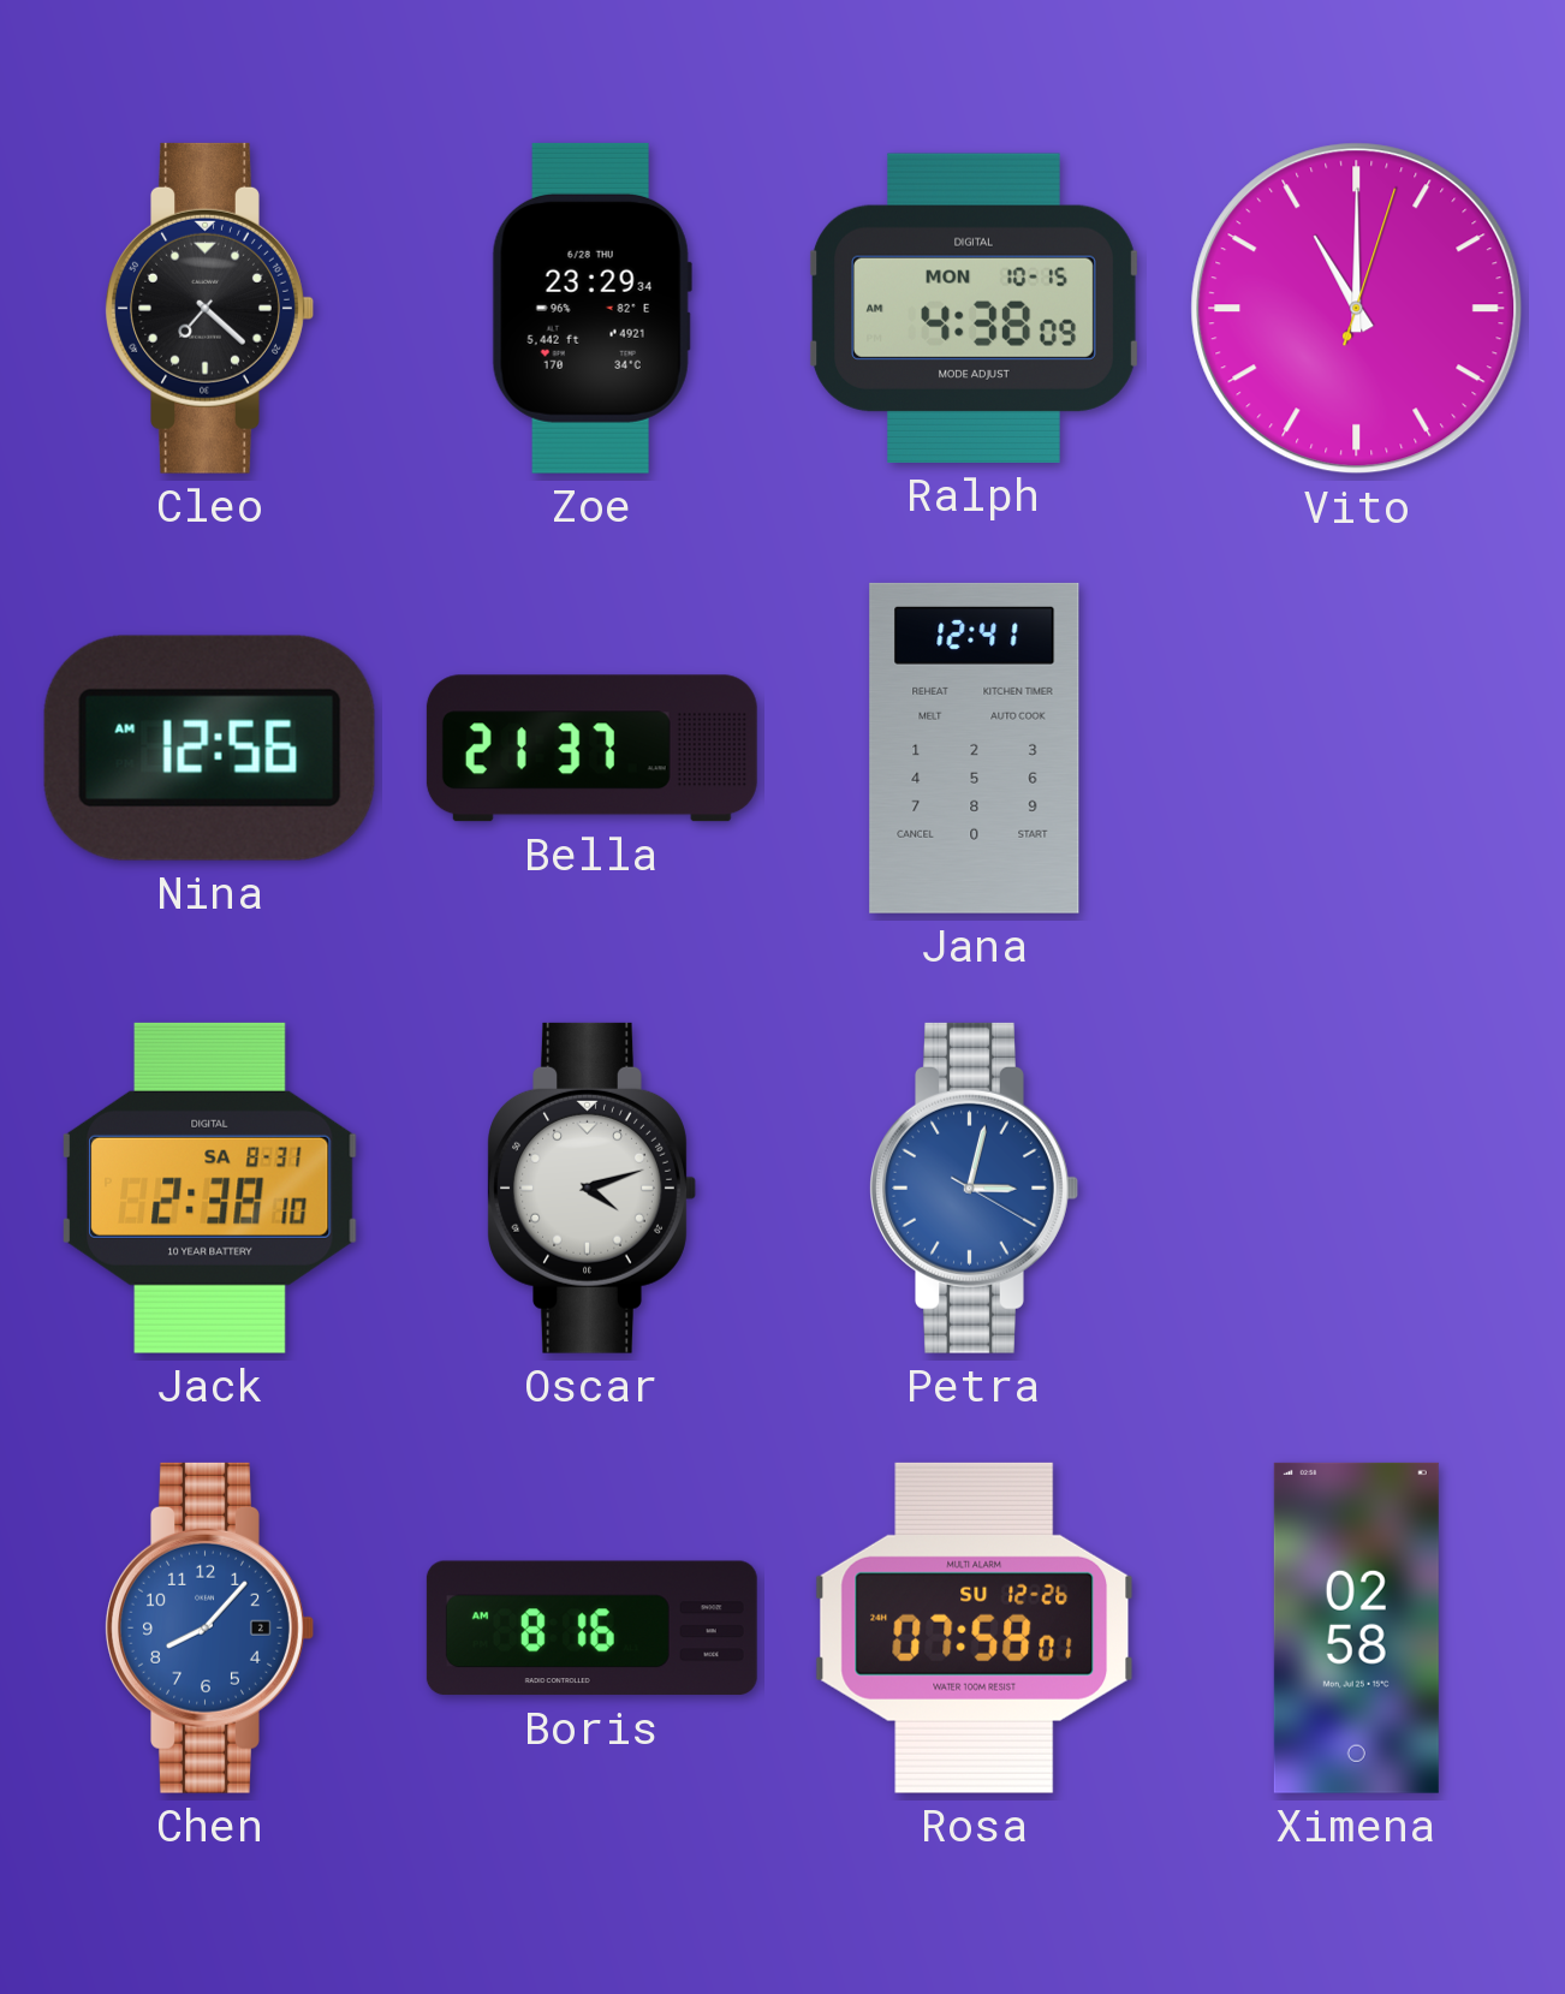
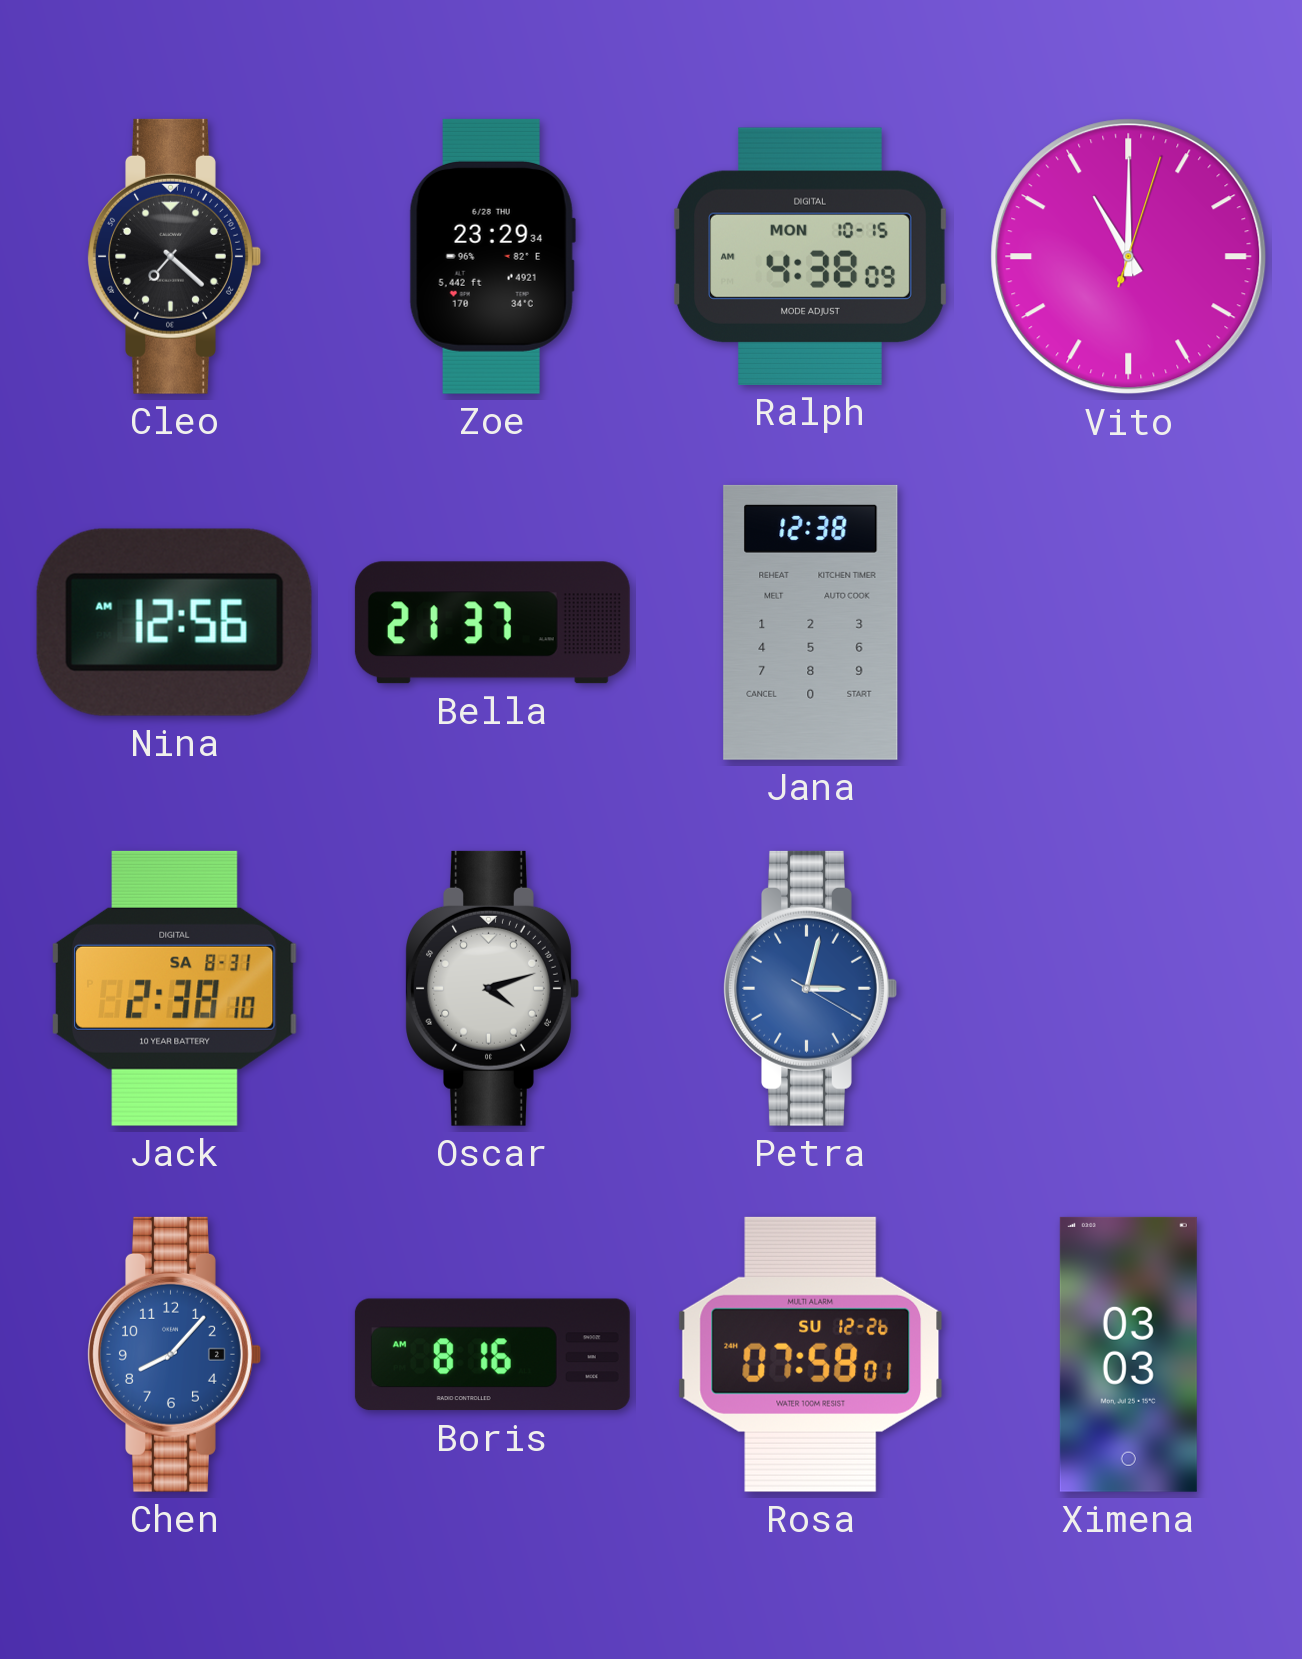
Jana: 12:41 -> 12:38 (811, 622)
Ximena: 02:58 -> 03:03 (1128, 1354)
